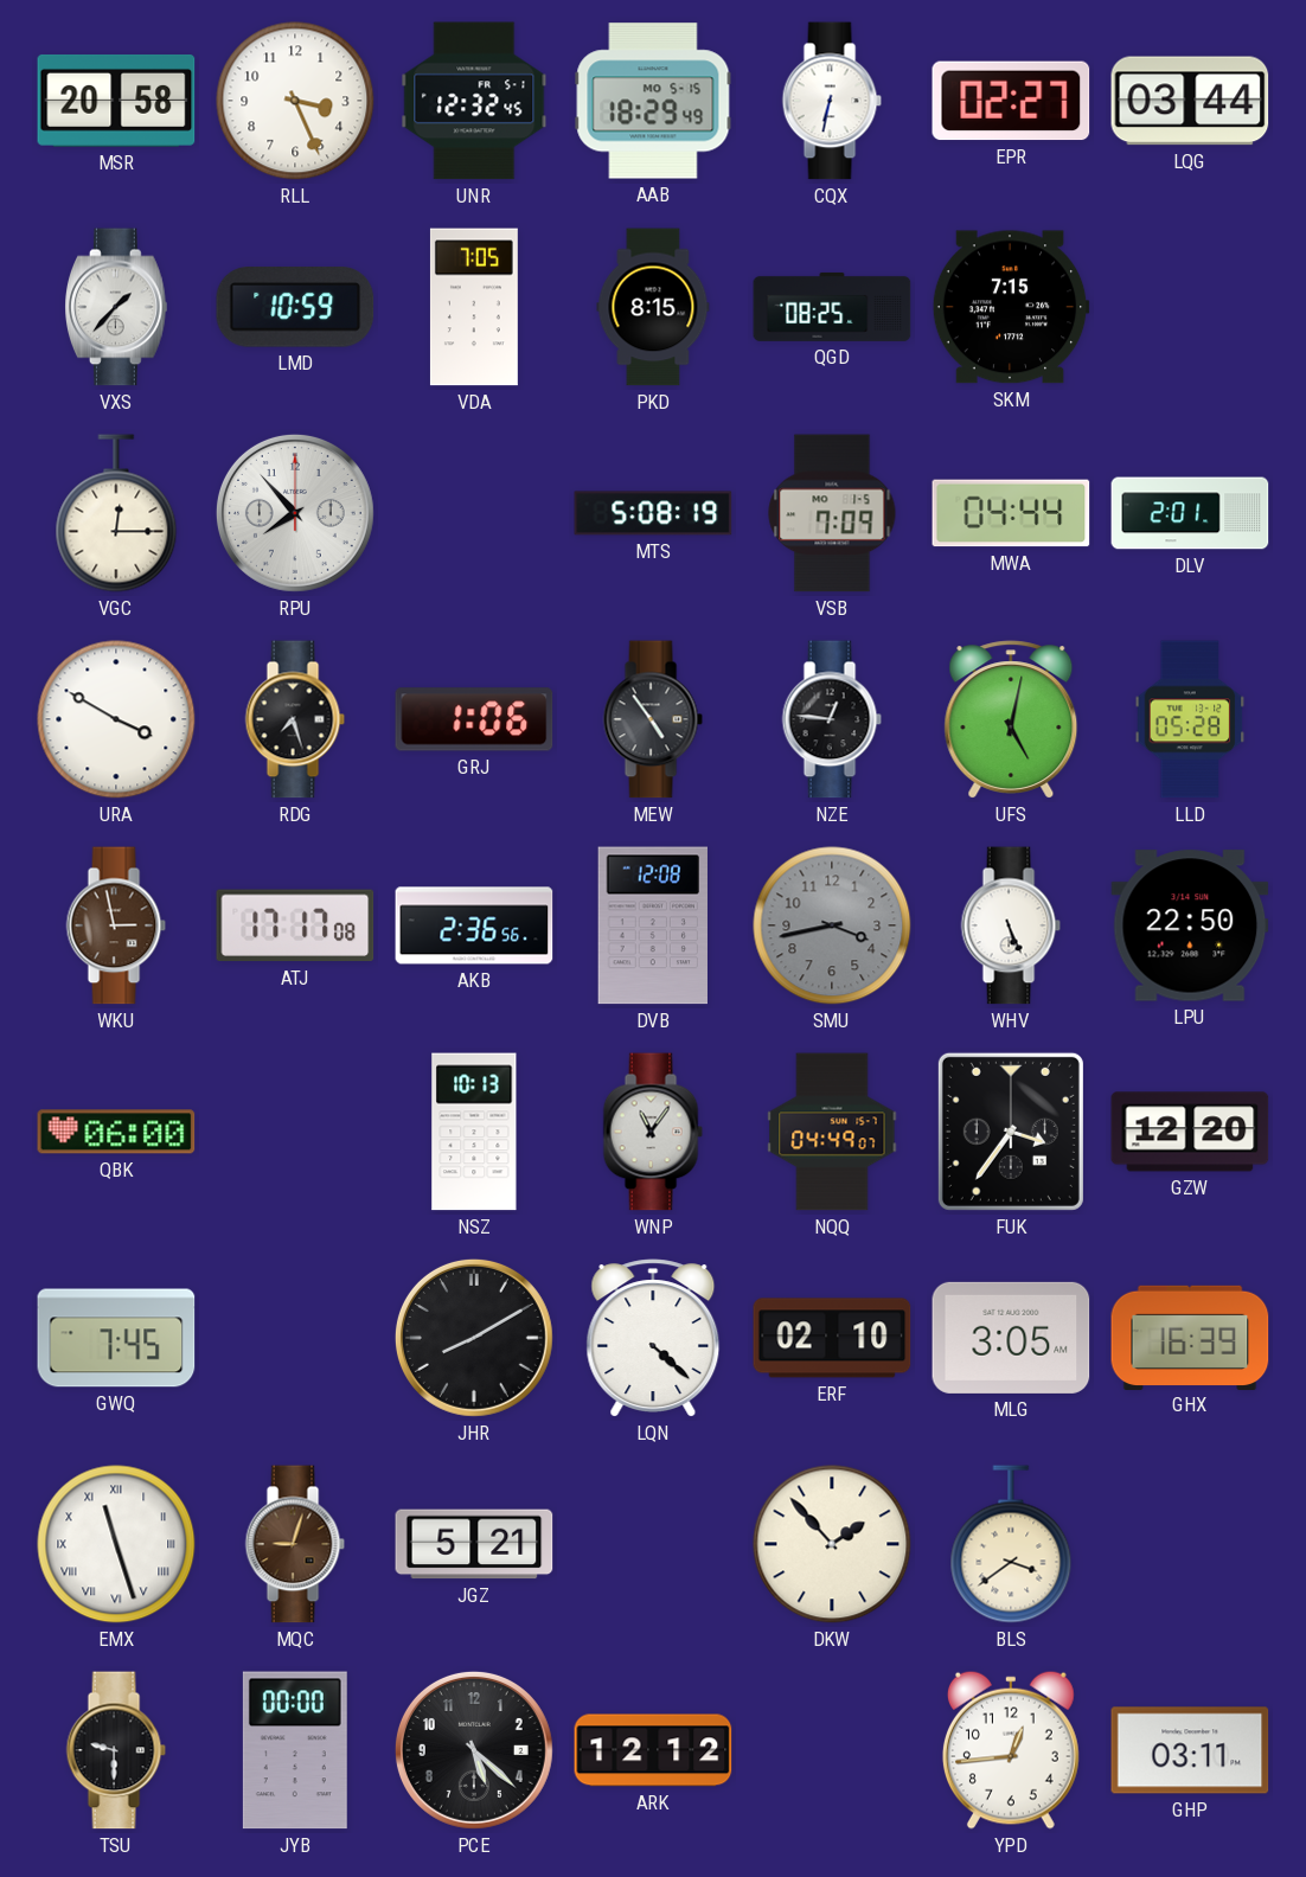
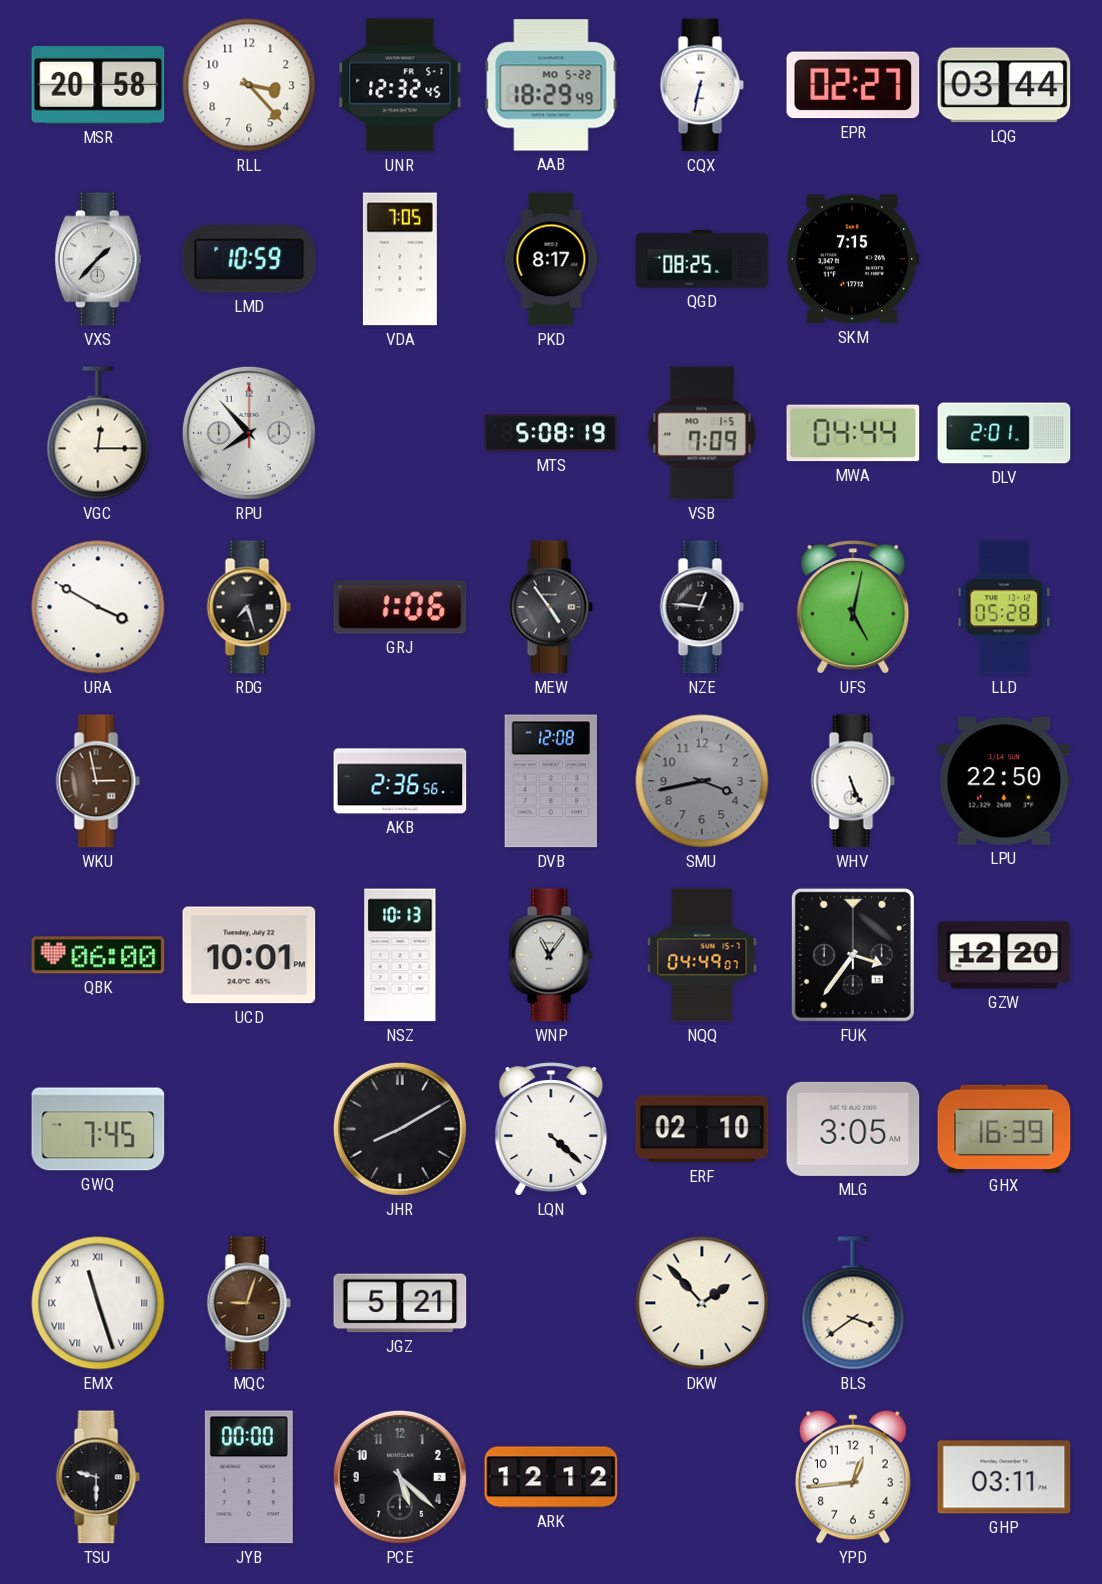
RLL: 3:26 -> 3:23 (249, 85)
AAB date: MO 5-15 -> MO 5-22 (551, 85)
PKD: 8:15 -> 8:17 (551, 259)
ATJ: 17:17 -> none (295, 925)
UCD: none -> 10:01 (249, 955)
